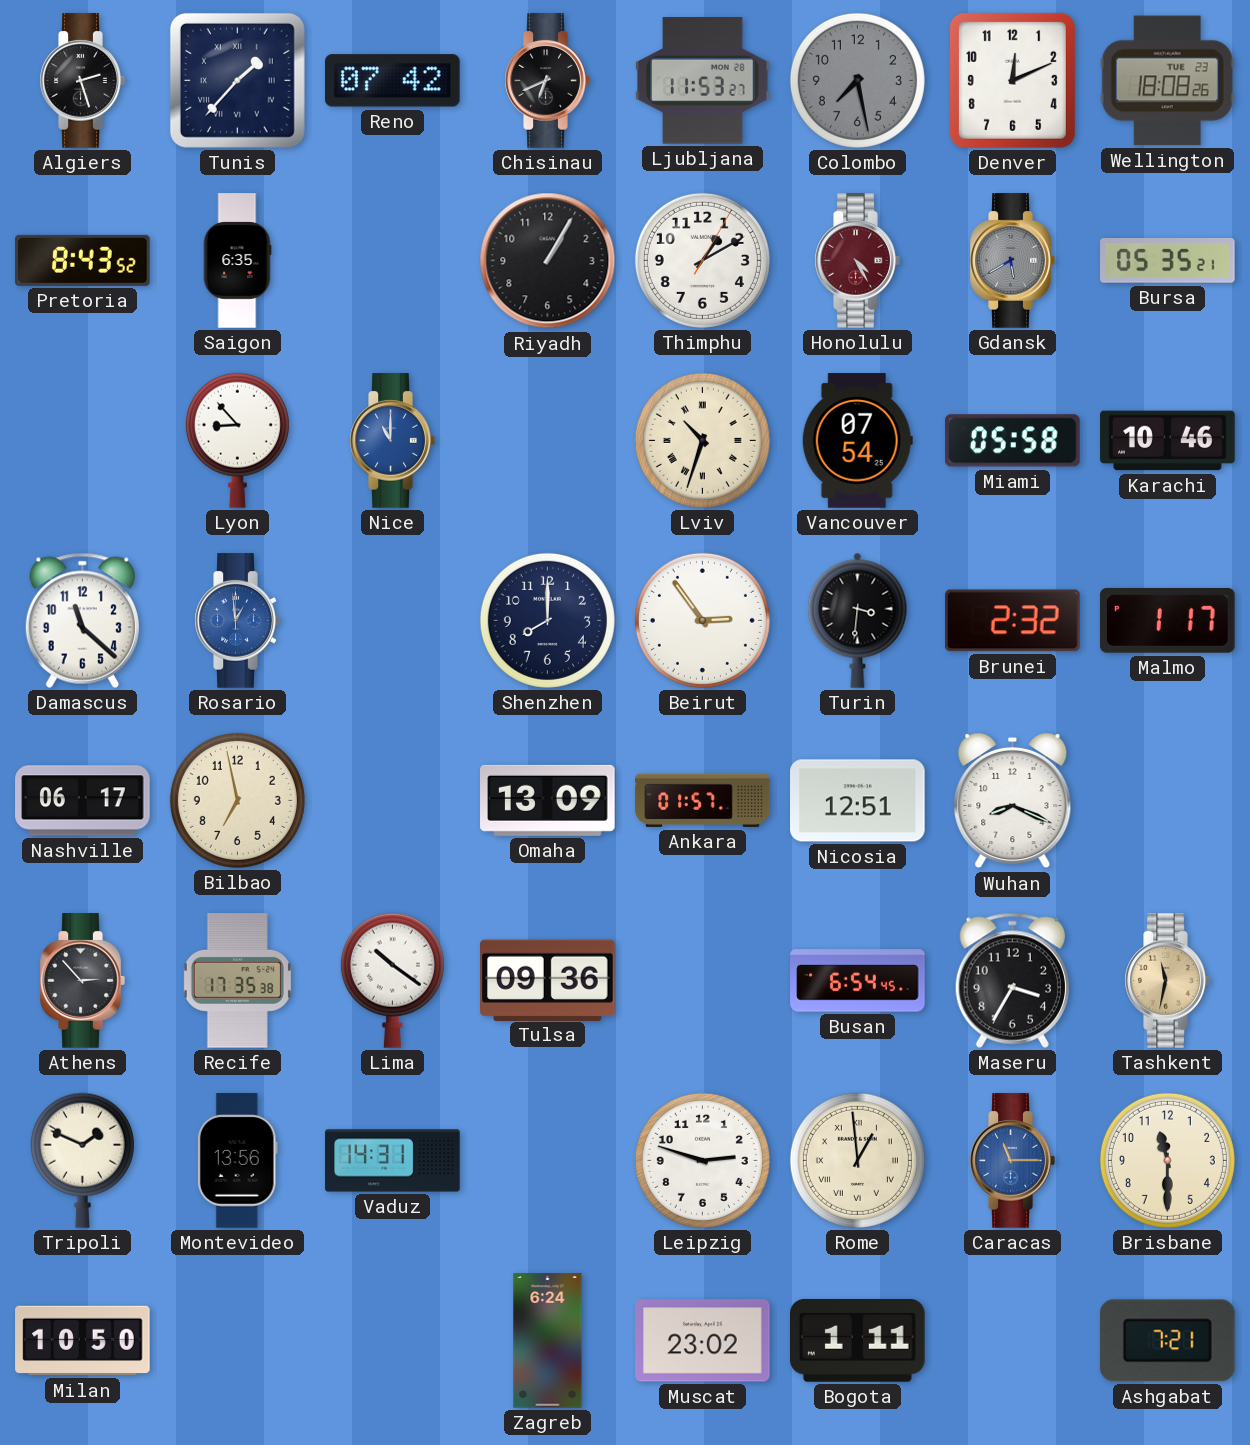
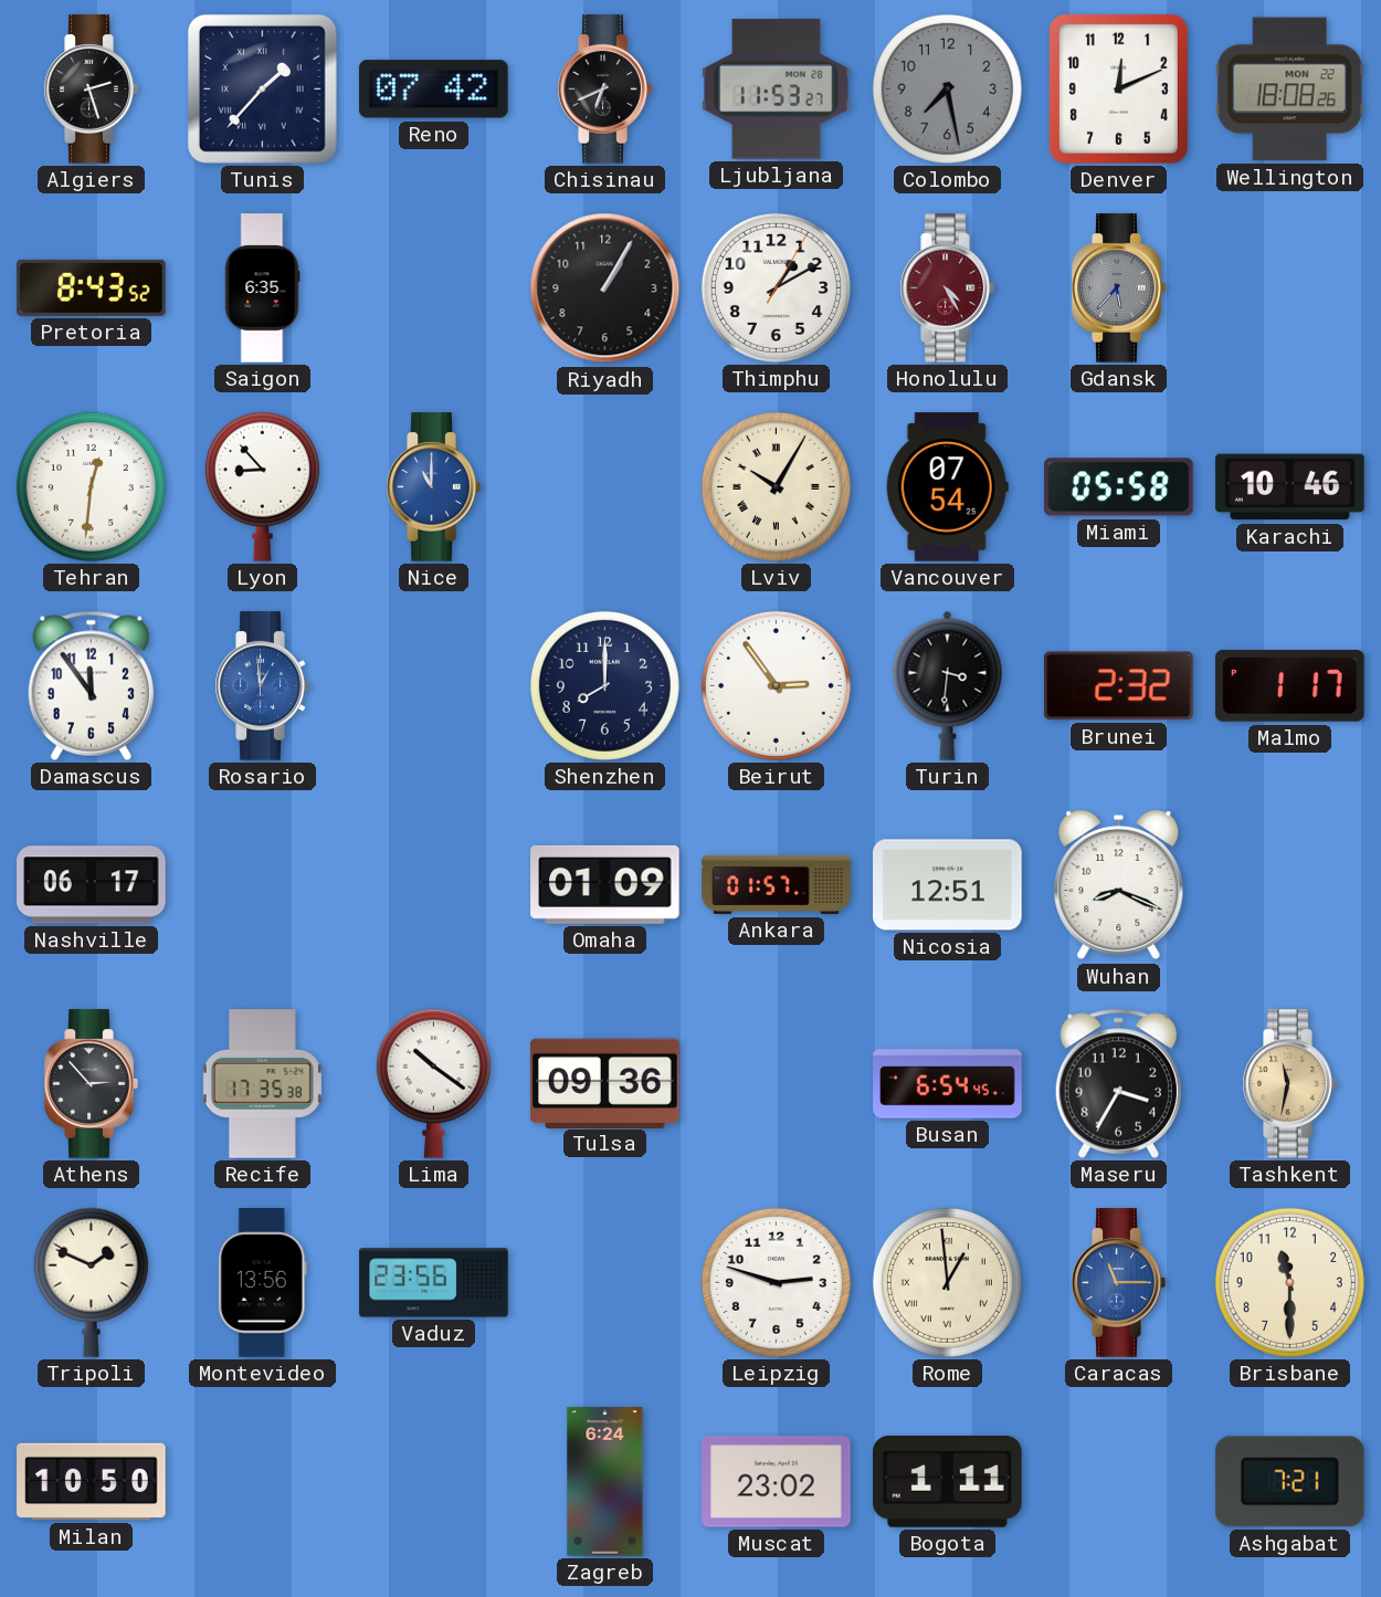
Wellington date: TUE 23 -> MON 22 (1289, 90)
Gdansk: 5:40 -> 5:37 (1118, 288)
Bursa: 05:35 -> none (1168, 261)
Tehran: none -> 12:31 (91, 486)
Lviv: 10:33 -> 10:05 (776, 486)
Damascus: 11:22 -> 11:54 (91, 685)
Bilbao: 6:58 -> none (237, 800)
Omaha: 13:09 -> 01:09 (605, 884)
Vaduz: 14:31 -> 23:56 (434, 1283)
